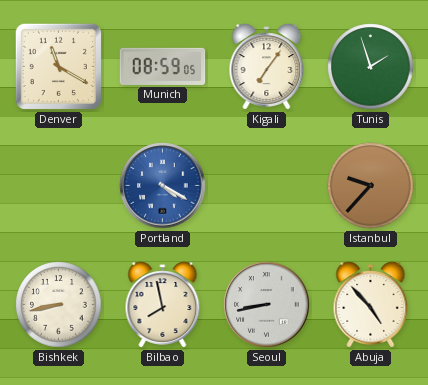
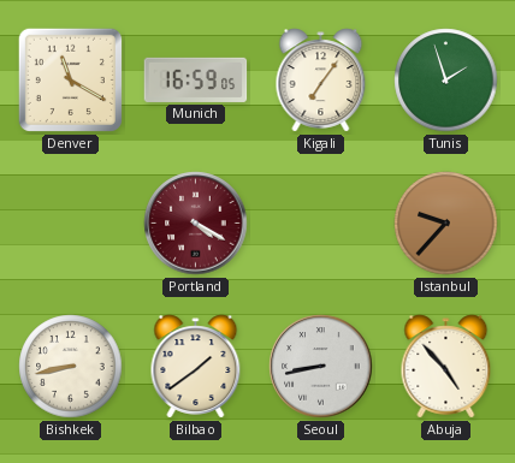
Munich: 08:59 -> 16:59 (196, 79)
Portland dial: blue -> burgundy (196, 224)
Bilbao: 7:58 -> 1:39 (196, 367)
